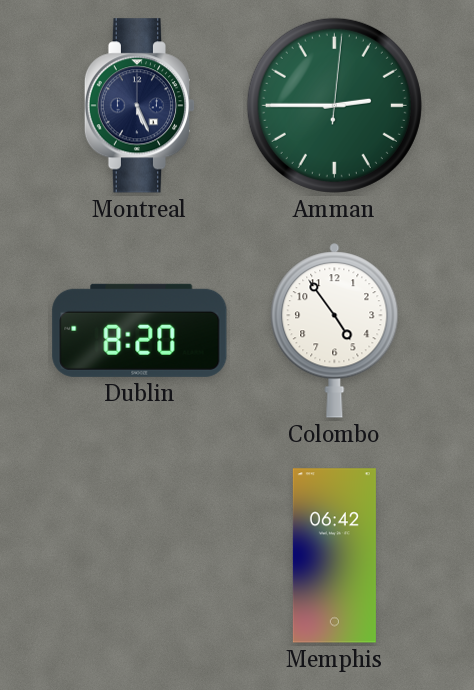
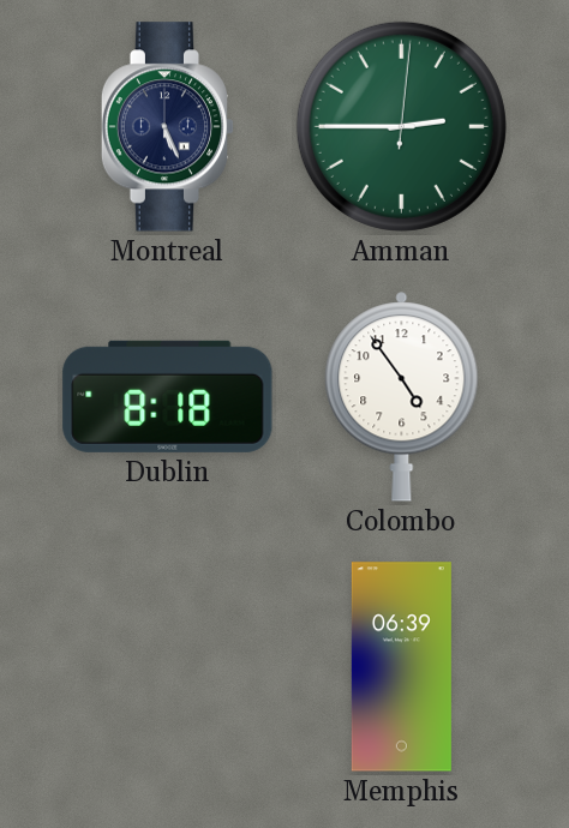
Dublin: 8:20 -> 8:18 (168, 396)
Memphis: 06:42 -> 06:39 (401, 667)
